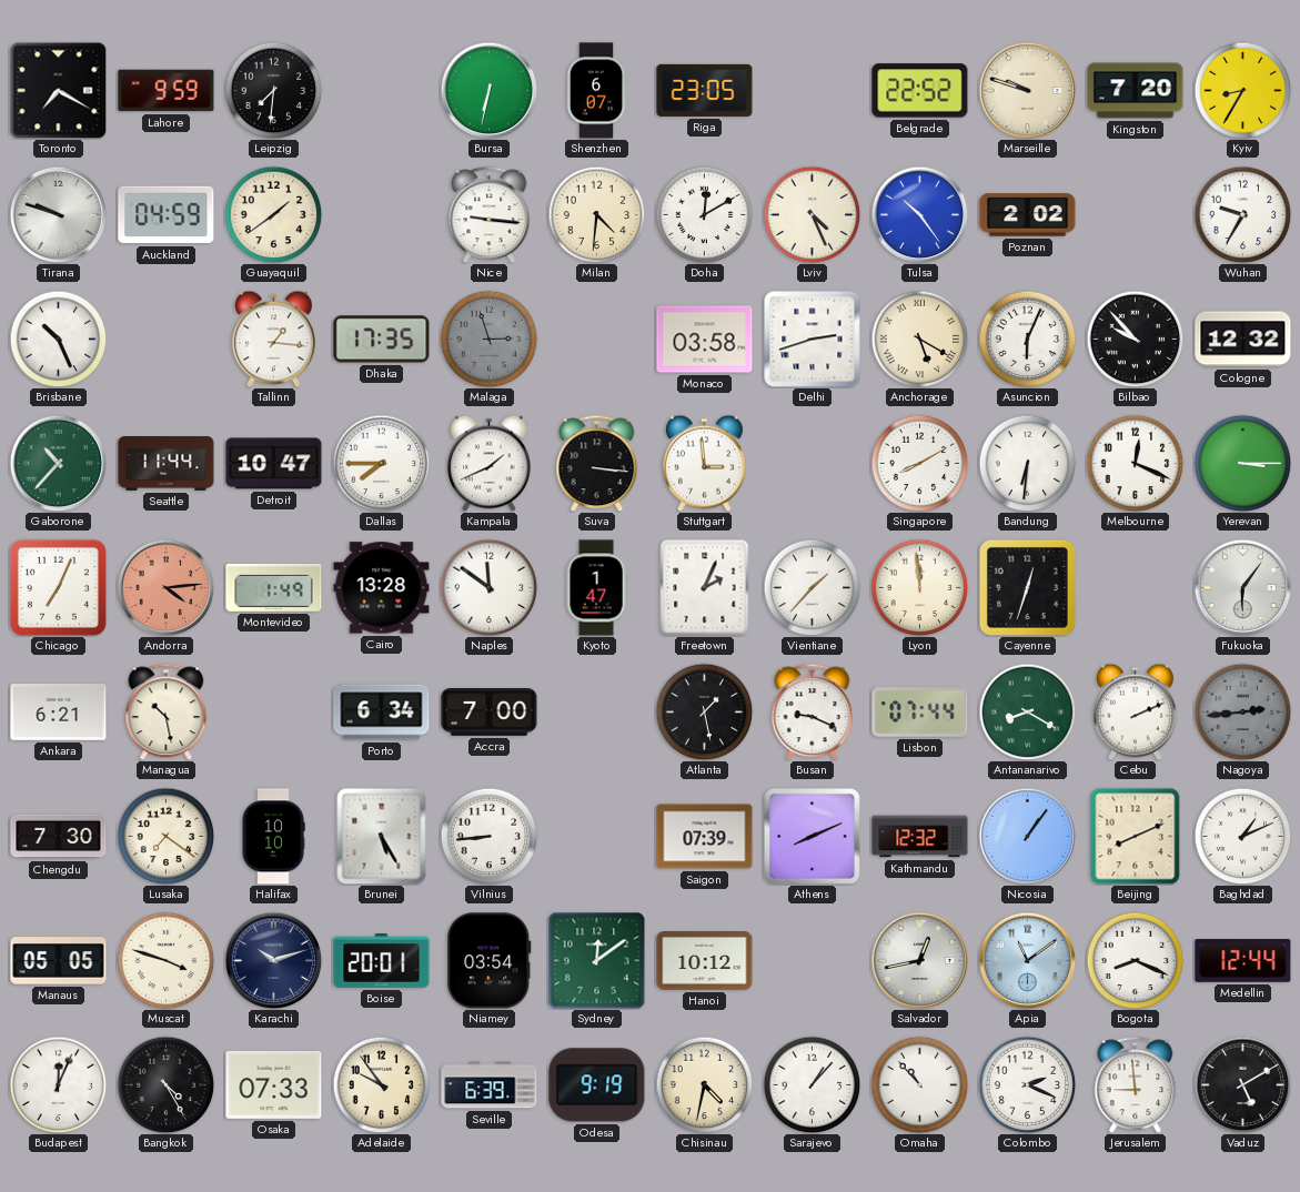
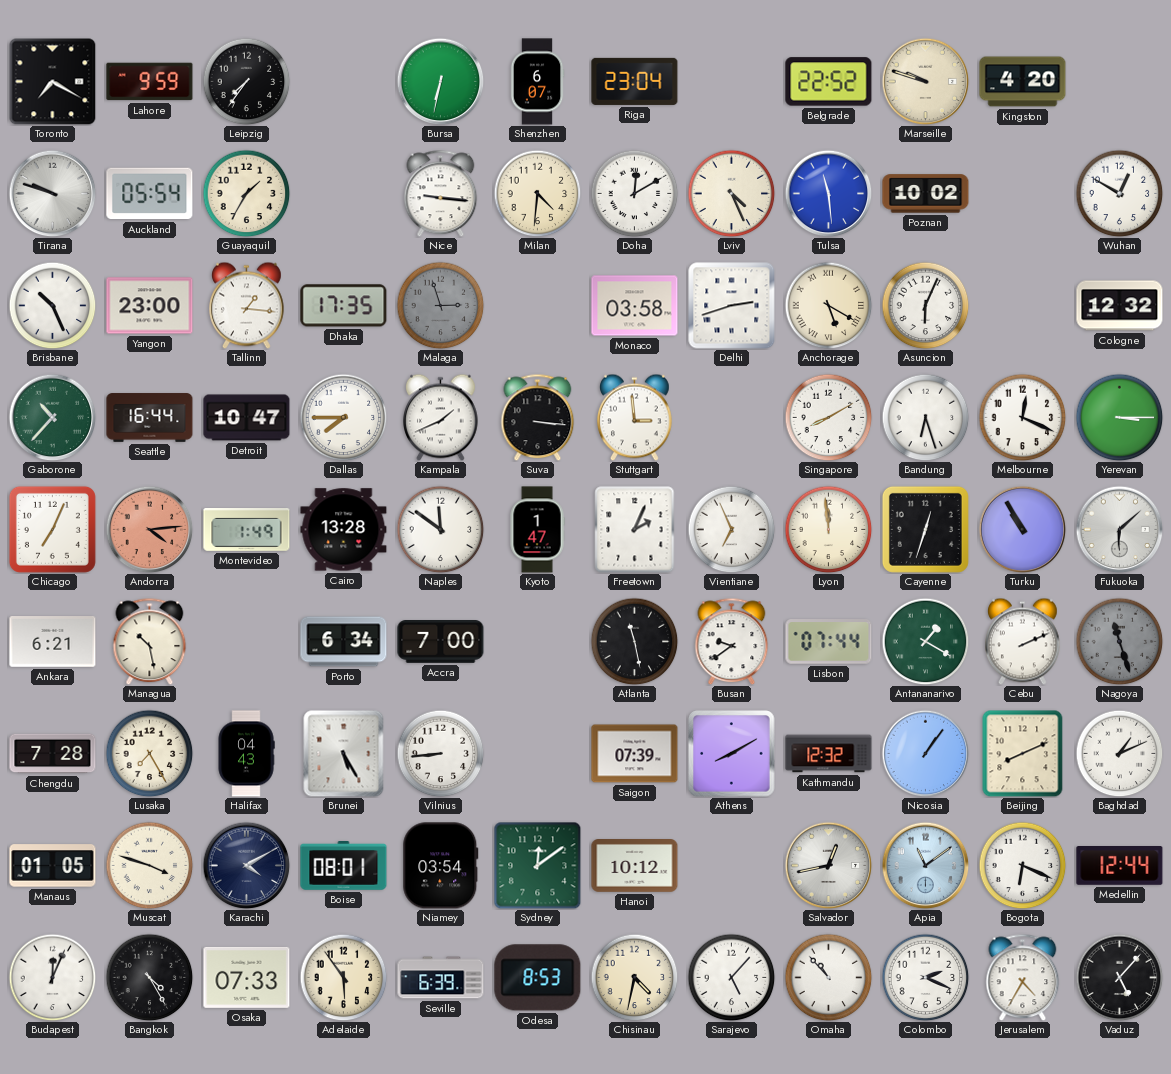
Leipzig: 7:31 -> 7:36 (246, 81)
Riga: 23:05 -> 23:04 (635, 81)
Kingston: 7:20 -> 4:20 (1023, 82)
Kyiv: 8:35 -> none (1242, 90)
Auckland: 04:59 -> 05:54 (150, 194)
Guayaquil: 1:39 -> 1:35 (246, 193)
Tulsa: 10:24 -> 11:29 (828, 193)
Poznan: 2:02 -> 10:02 (926, 194)
Wuhan: 9:35 -> 12:50 (1119, 193)
Yangon: none -> 23:00 (150, 306)
Bilbao: 9:53 -> none (1135, 339)
Seattle: 11:44 -> 16:44 (150, 418)
Bandung: 6:31 -> 6:27 (925, 417)
Vientiane: 1:37 -> 6:56 (731, 529)
Turku: none -> 10:55 (1022, 529)
Fukuoka: 6:06 -> 6:08 (1119, 529)
Atlanta: 1:28 -> 11:28 (634, 641)
Busan: 9:19 -> 9:39 (732, 641)
Antananarivo: 8:20 -> 1:20 (925, 641)
Nagoya: 2:44 -> 11:27 (1119, 641)
Chengdu: 7:30 -> 7:28 (53, 754)
Lusaka: 7:21 -> 7:25 (149, 753)
Halifax: 10:10 -> 04:43 (246, 754)
Athens: 8:11 -> 8:10 (732, 754)
Manaus: 05:05 -> 01:05 (53, 866)
Karachi: 10:12 -> 4:10 (246, 865)
Boise: 20:01 -> 08:01 (344, 866)
Bogota: 8:19 -> 6:19 (1022, 865)
Adelaide: 9:54 -> 5:54 (343, 977)
Odesa: 9:19 -> 8:53 (538, 978)
Sarajevo: 1:07 -> 5:07 (731, 977)
Jerusalem: 8:59 -> 4:35 (1023, 977)
Vaduz: 5:10 -> 5:07 (1119, 977)
